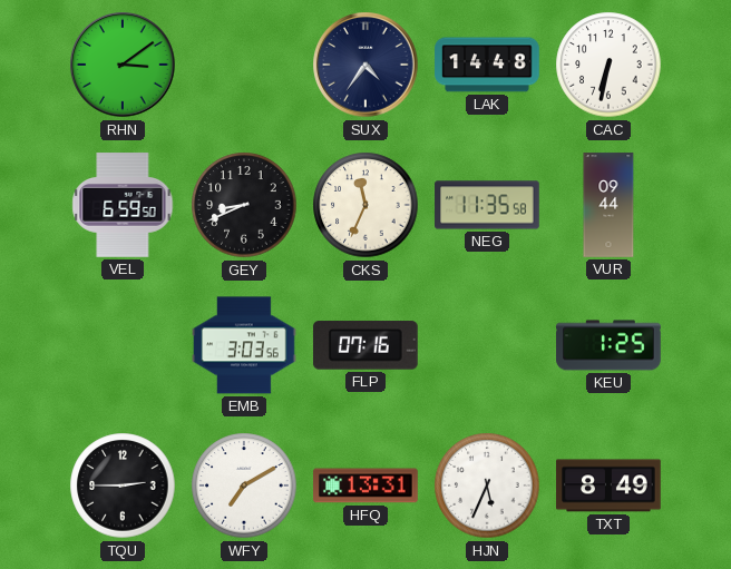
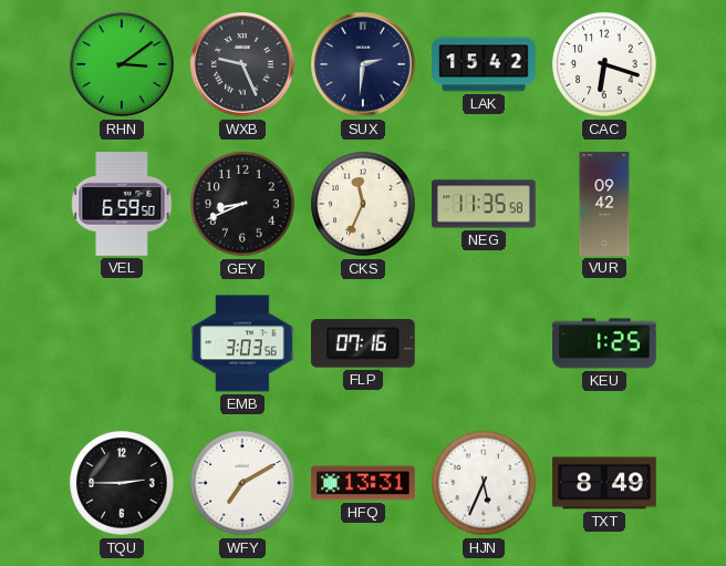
WXB: none -> 9:26 (242, 64)
SUX: 4:36 -> 2:31 (363, 64)
LAK: 14:48 -> 15:42 (484, 64)
CAC: 6:32 -> 6:18 (604, 64)
VUR: 09:44 -> 09:42 (604, 204)
